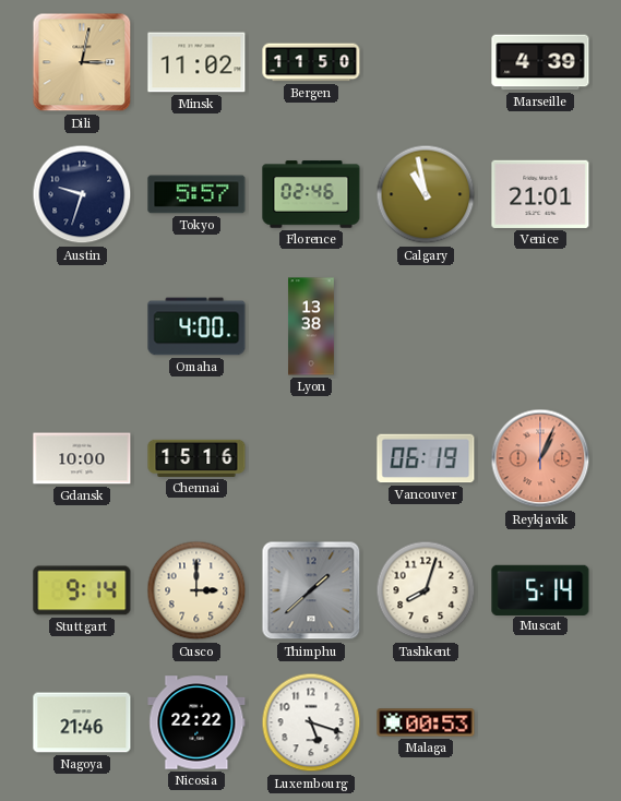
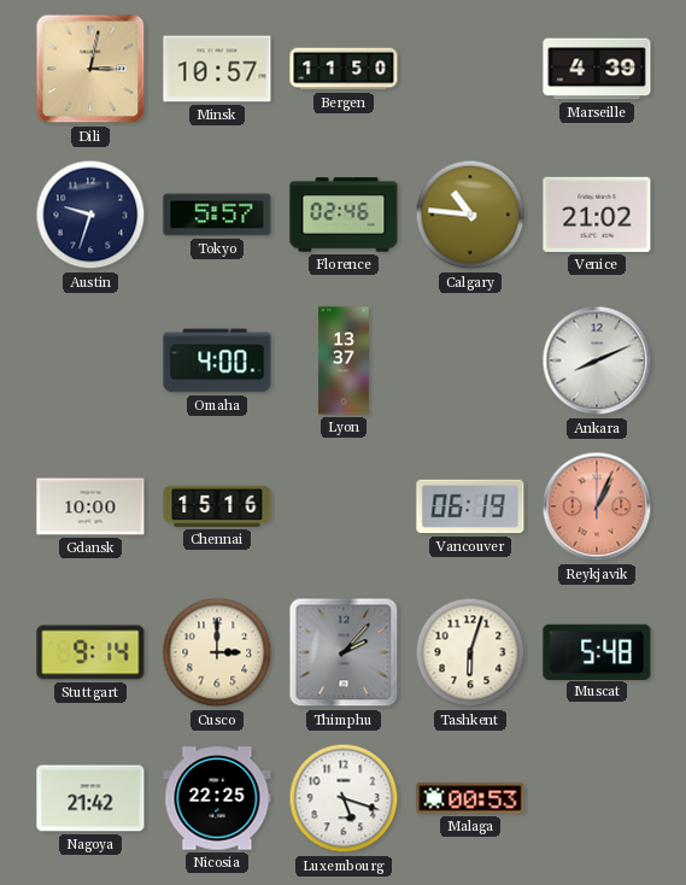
Minsk: 11:02 -> 10:57 (217, 69)
Calgary: 10:58 -> 10:46 (470, 215)
Venice: 21:01 -> 21:02 (597, 215)
Lyon: 13:38 -> 13:37 (345, 361)
Ankara: none -> 8:11 (597, 361)
Thimphu: 1:38 -> 2:07 (344, 652)
Tashkent: 8:03 -> 6:03 (470, 652)
Muscat: 5:14 -> 5:48 (597, 651)
Nagoya: 21:46 -> 21:42 (90, 798)
Nicosia: 22:22 -> 22:25 (217, 798)
